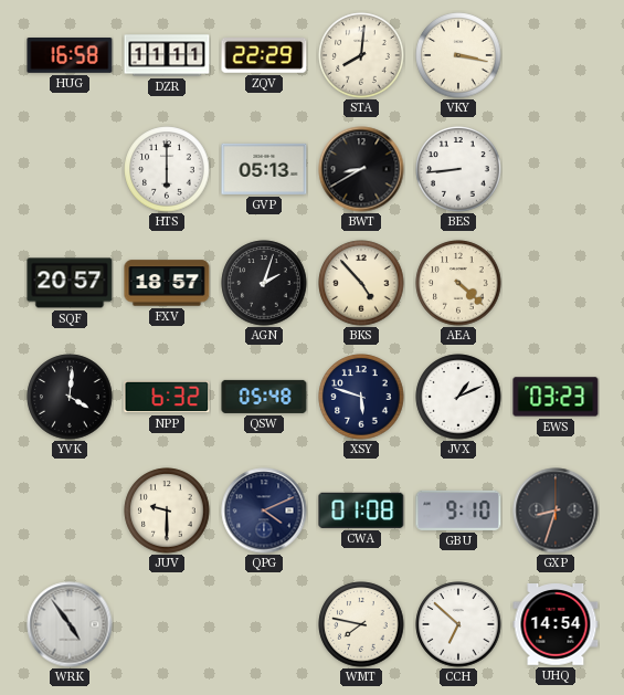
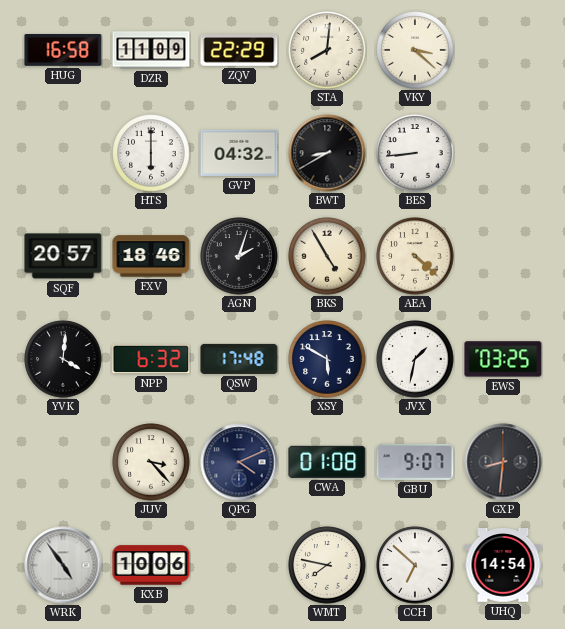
DZR: 11:11 -> 11:09 (151, 50)
VKY: 3:17 -> 3:22 (415, 50)
GVP: 05:13 -> 04:32 (239, 153)
FXV: 18:57 -> 18:46 (151, 256)
BKS: 4:53 -> 4:55 (327, 256)
QSW: 05:48 -> 17:48 (239, 359)
XSY: 5:48 -> 5:50 (327, 359)
JVX: 1:11 -> 1:32 (415, 359)
EWS: 03:23 -> 03:25 (503, 359)
JUV: 9:30 -> 3:23 (151, 462)
GBU: 9:10 -> 9:07 (415, 462)
GXP: 8:33 -> 8:31 (503, 462)
KXB: none -> 10:06 (151, 565)
